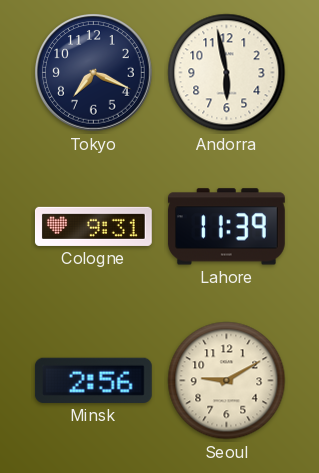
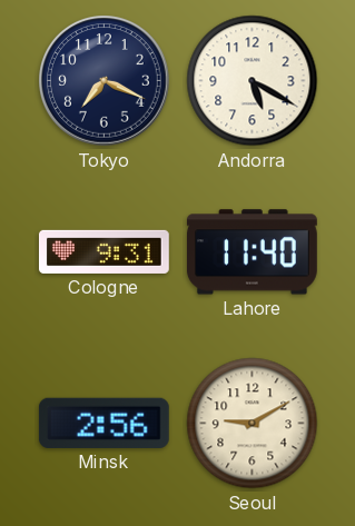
Andorra: 5:58 -> 5:20 (253, 81)
Lahore: 11:39 -> 11:40 (252, 252)
